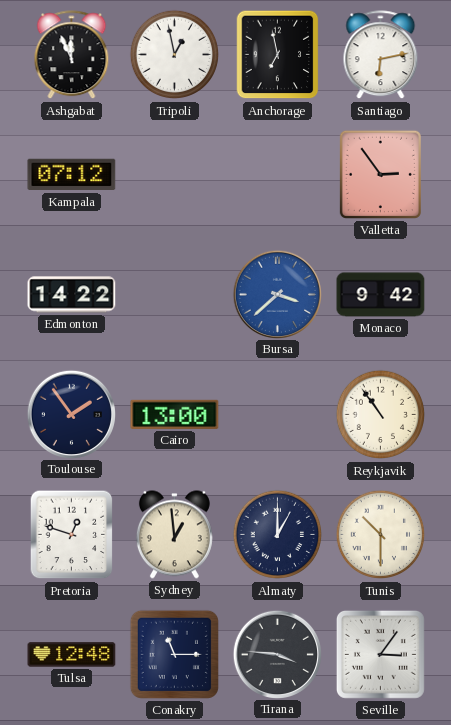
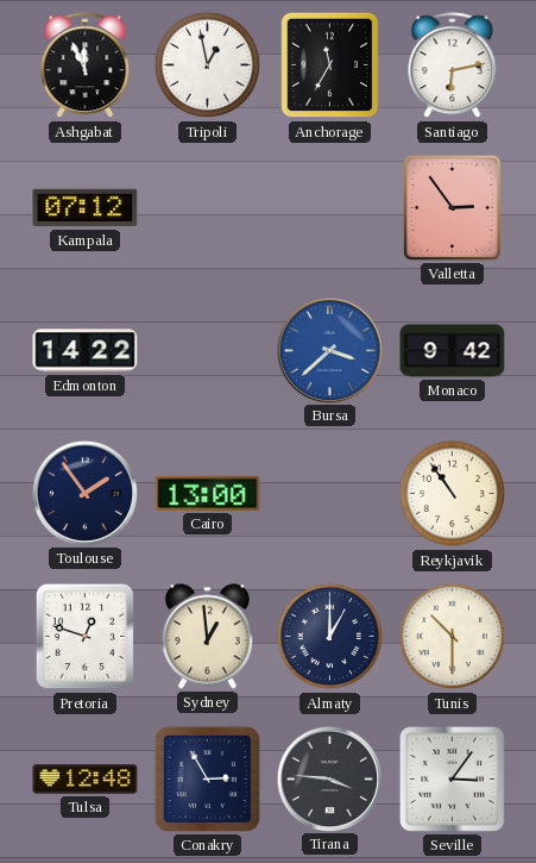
Anchorage: 6:58 -> 11:35 (330, 65)
Conakry: 11:15 -> 2:55 (207, 778)
